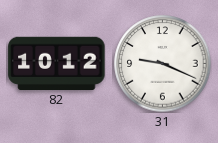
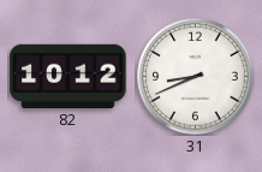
31: 9:19 -> 8:41 (196, 77)
